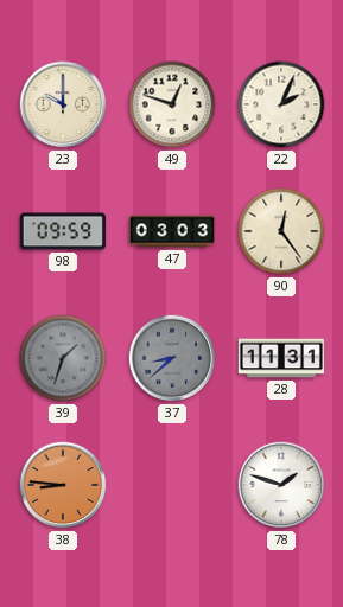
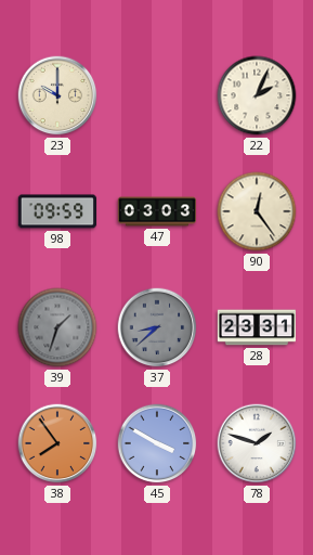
49: 12:48 -> none (172, 104)
28: 11:31 -> 23:31 (257, 327)
38: 8:46 -> 7:54 (57, 443)
45: none -> 3:50 (157, 443)
